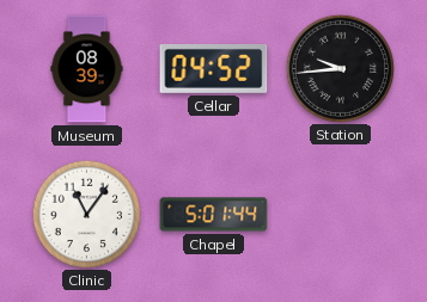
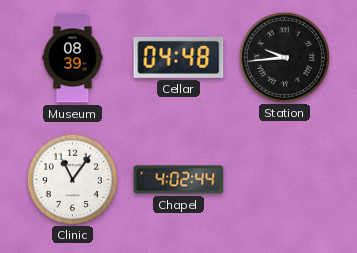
Cellar: 04:52 -> 04:48 (179, 57)
Chapel: 5:01 -> 4:02 (179, 180)
